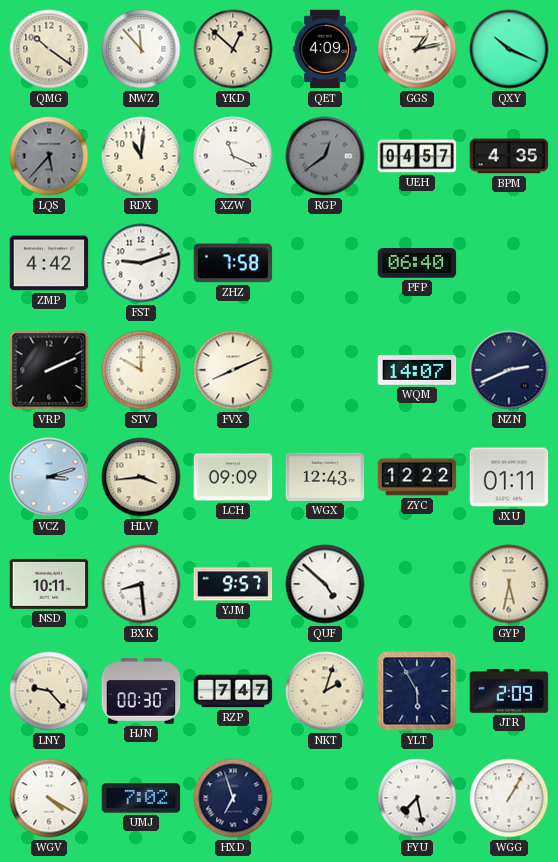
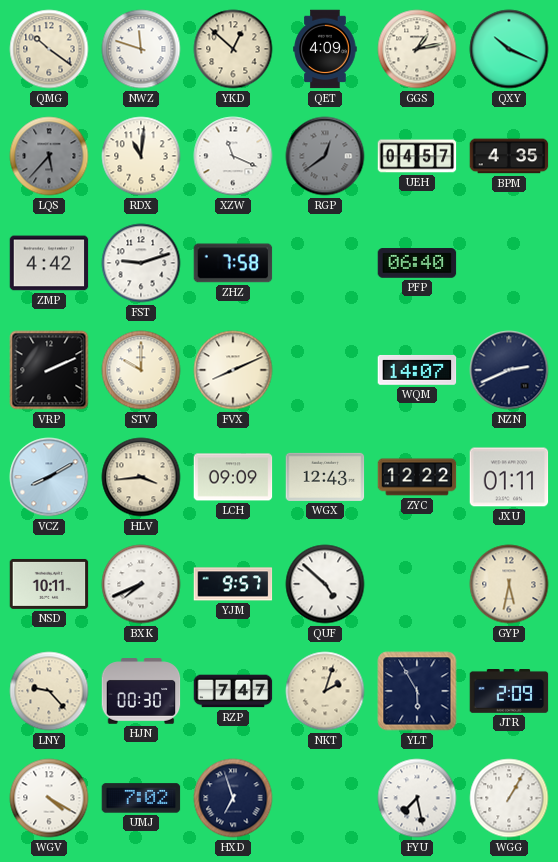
NWZ: 11:53 -> 11:48 (141, 49)
VCZ: 3:12 -> 8:10 (49, 477)
BXK: 8:29 -> 7:41 (141, 584)
